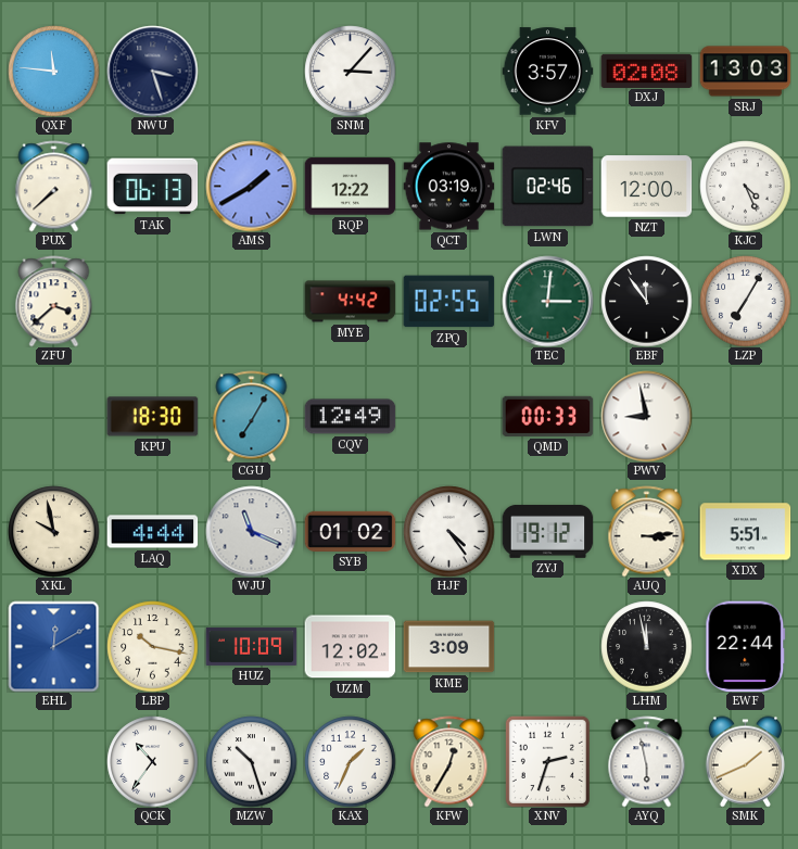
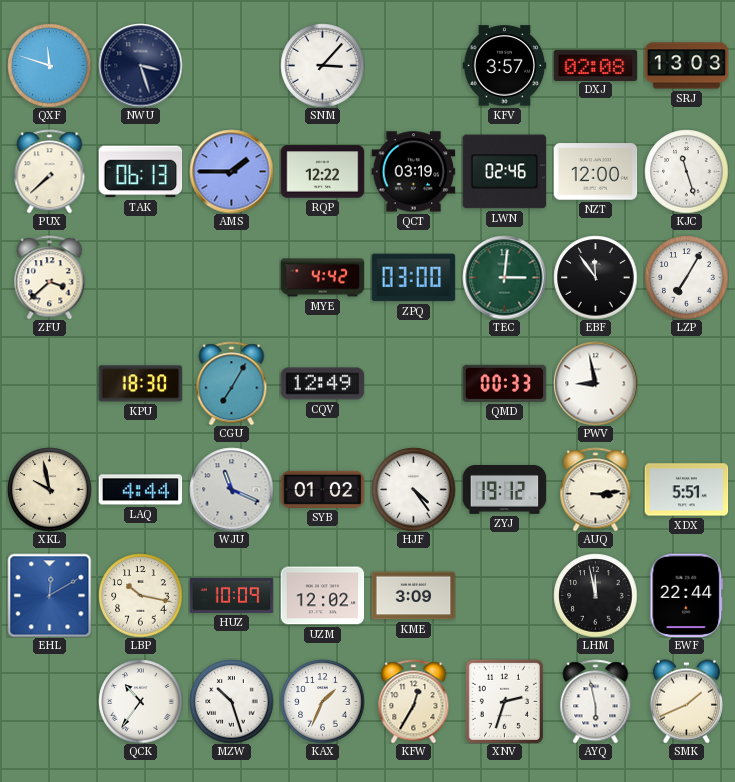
QXF: 11:46 -> 11:48 (49, 65)
AMS: 1:40 -> 1:45 (231, 171)
KJC: 4:26 -> 11:27 (686, 171)
ZPQ: 02:55 -> 03:00 (413, 278)
